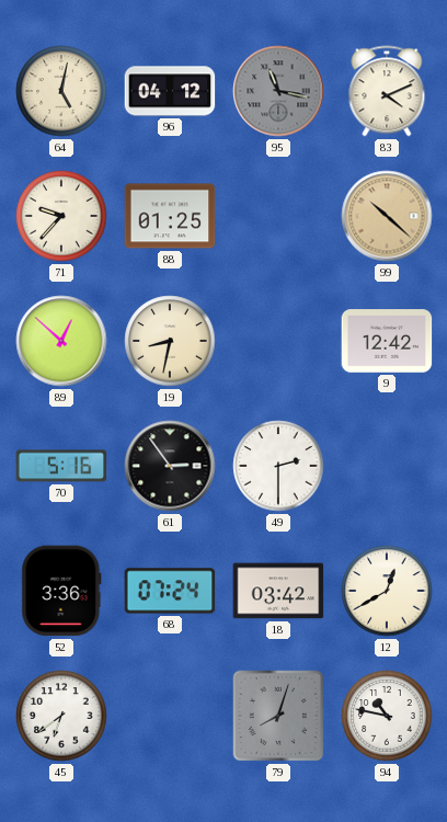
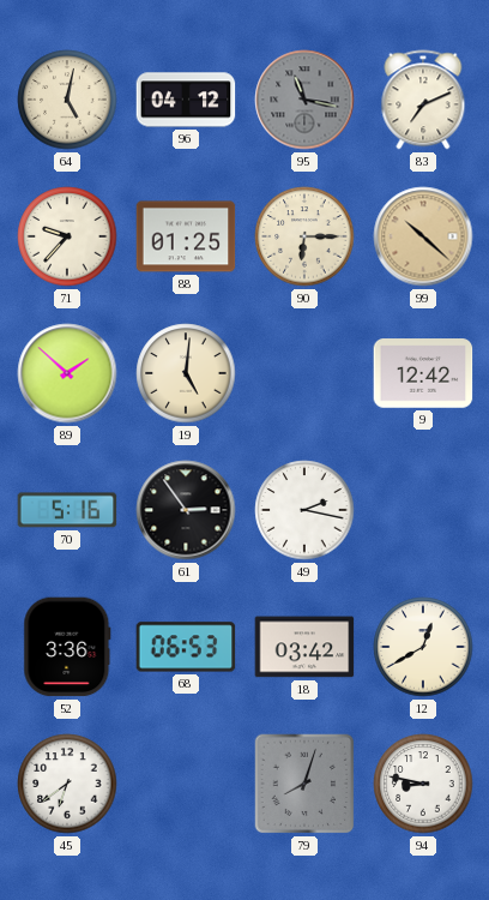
83: 4:11 -> 7:11 (423, 100)
90: none -> 6:15 (304, 236)
89: 12:52 -> 1:52 (67, 373)
19: 8:32 -> 5:01 (186, 373)
49: 2:30 -> 2:17 (304, 510)
68: 07:24 -> 06:53 (186, 647)
94: 10:47 -> 8:47 (423, 784)
